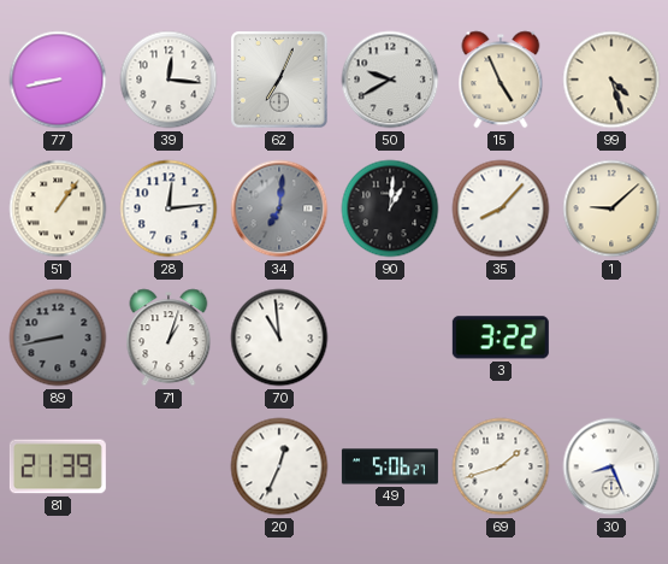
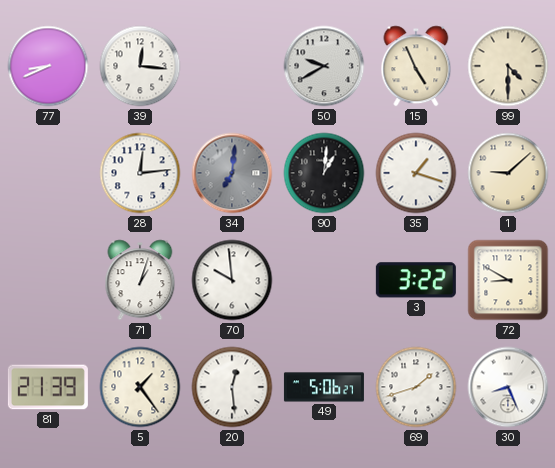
77: 8:43 -> 8:41 (48, 66)
62: 7:04 -> none (279, 80)
99: 4:27 -> 4:30 (508, 66)
51: 1:06 -> none (58, 208)
35: 8:07 -> 1:18 (416, 173)
89: 8:43 -> none (58, 337)
70: 10:59 -> 9:59 (232, 280)
72: none -> 8:50 (508, 280)
5: none -> 1:24 (140, 387)
20: 12:34 -> 12:29 (232, 387)
